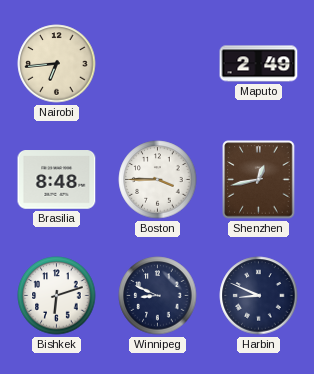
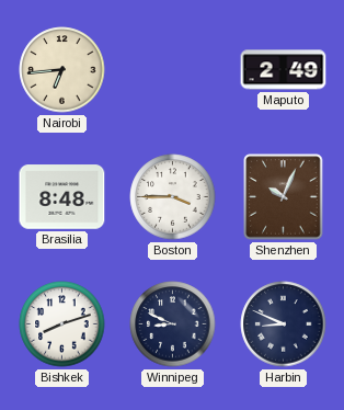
Shenzhen: 12:43 -> 10:04 (284, 197)
Bishkek: 6:12 -> 8:12 (62, 324)
